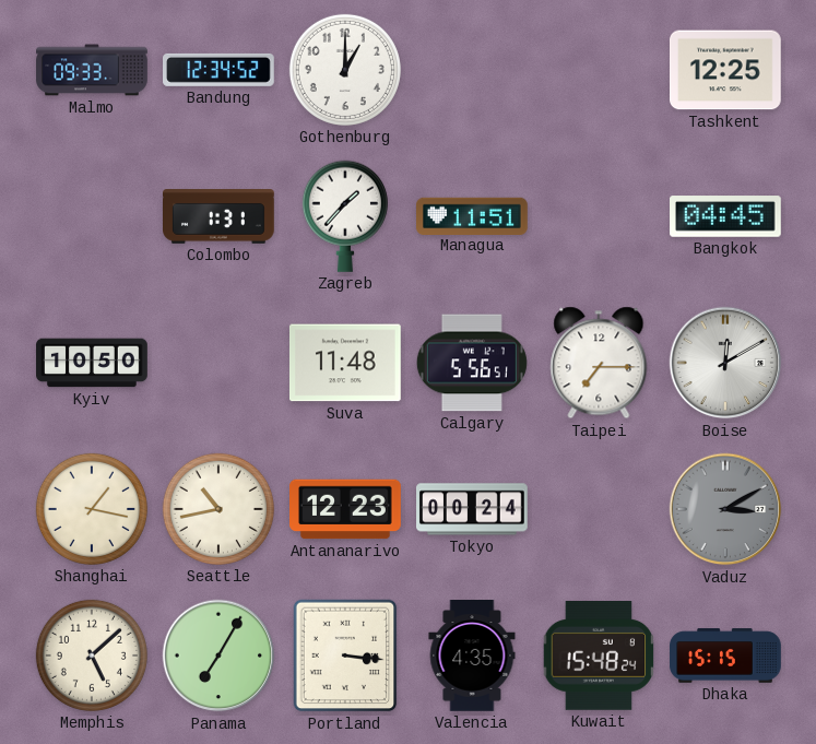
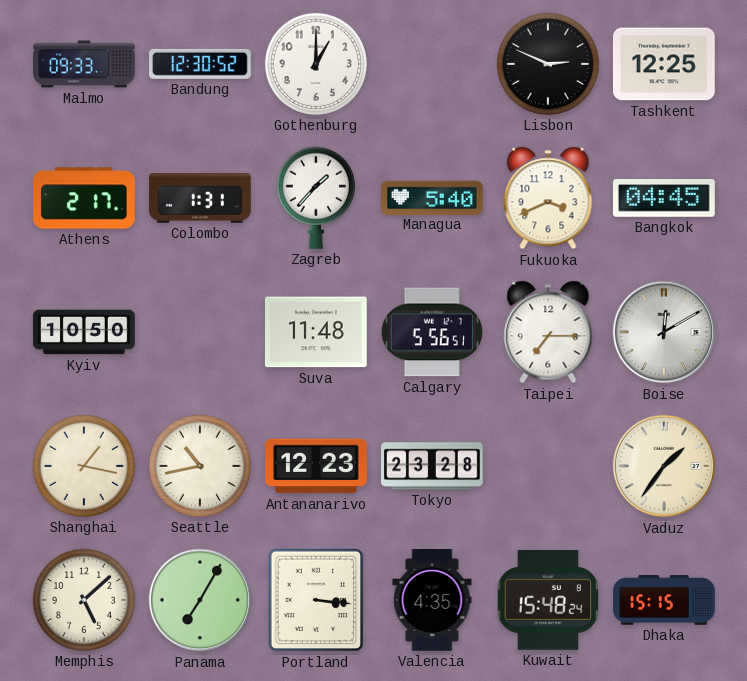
Bandung: 12:34 -> 12:30 (201, 64)
Lisbon: none -> 2:49 (548, 64)
Athens: none -> 2:17 (85, 198)
Managua: 11:51 -> 5:40 (433, 197)
Fukuoka: none -> 3:41 (548, 198)
Tokyo: 00:24 -> 23:28 (433, 466)
Vaduz: 3:10 -> 1:36 (664, 466)
Vaduz dial: grey -> cream (664, 466)
